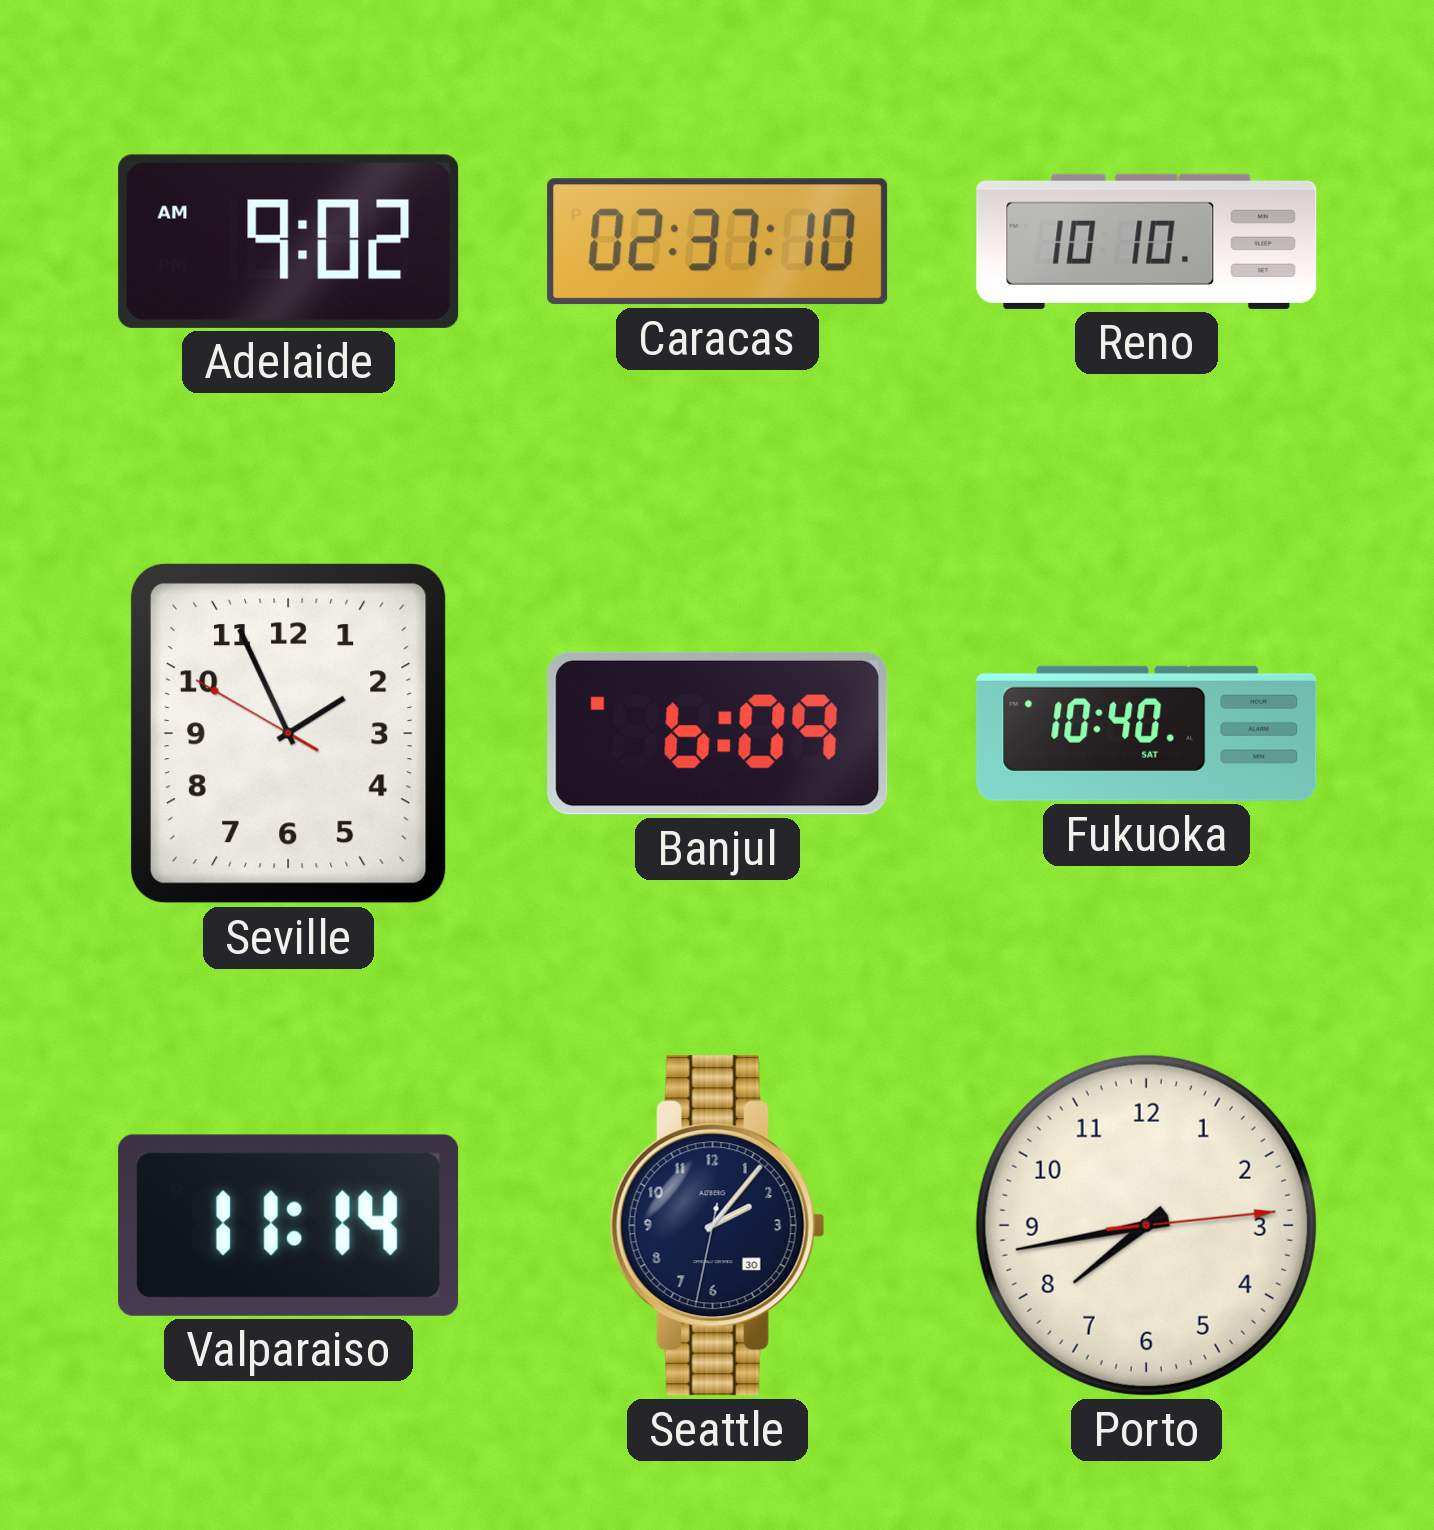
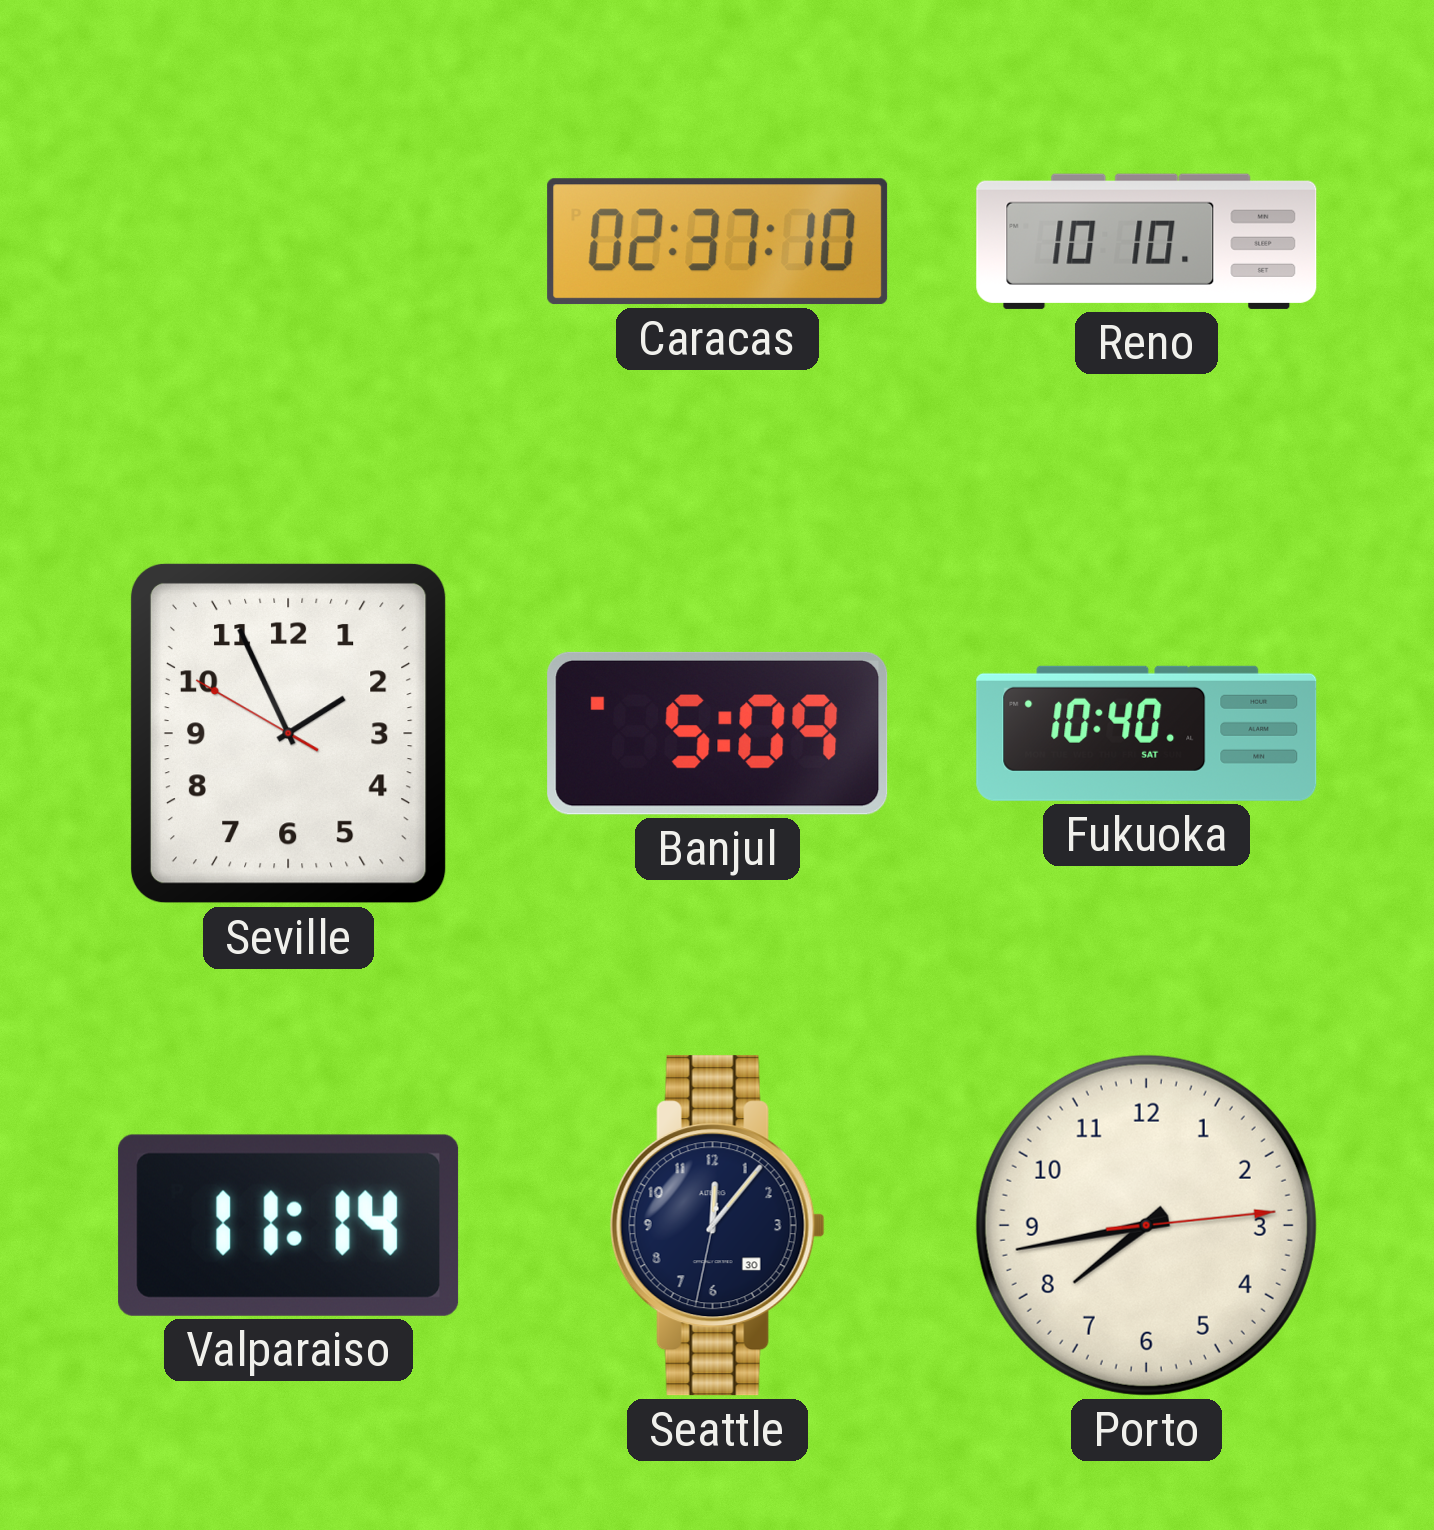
Adelaide: 9:02 -> none (289, 241)
Banjul: 6:09 -> 5:09 (718, 733)
Seattle: 2:06 -> 12:06 (717, 1226)
